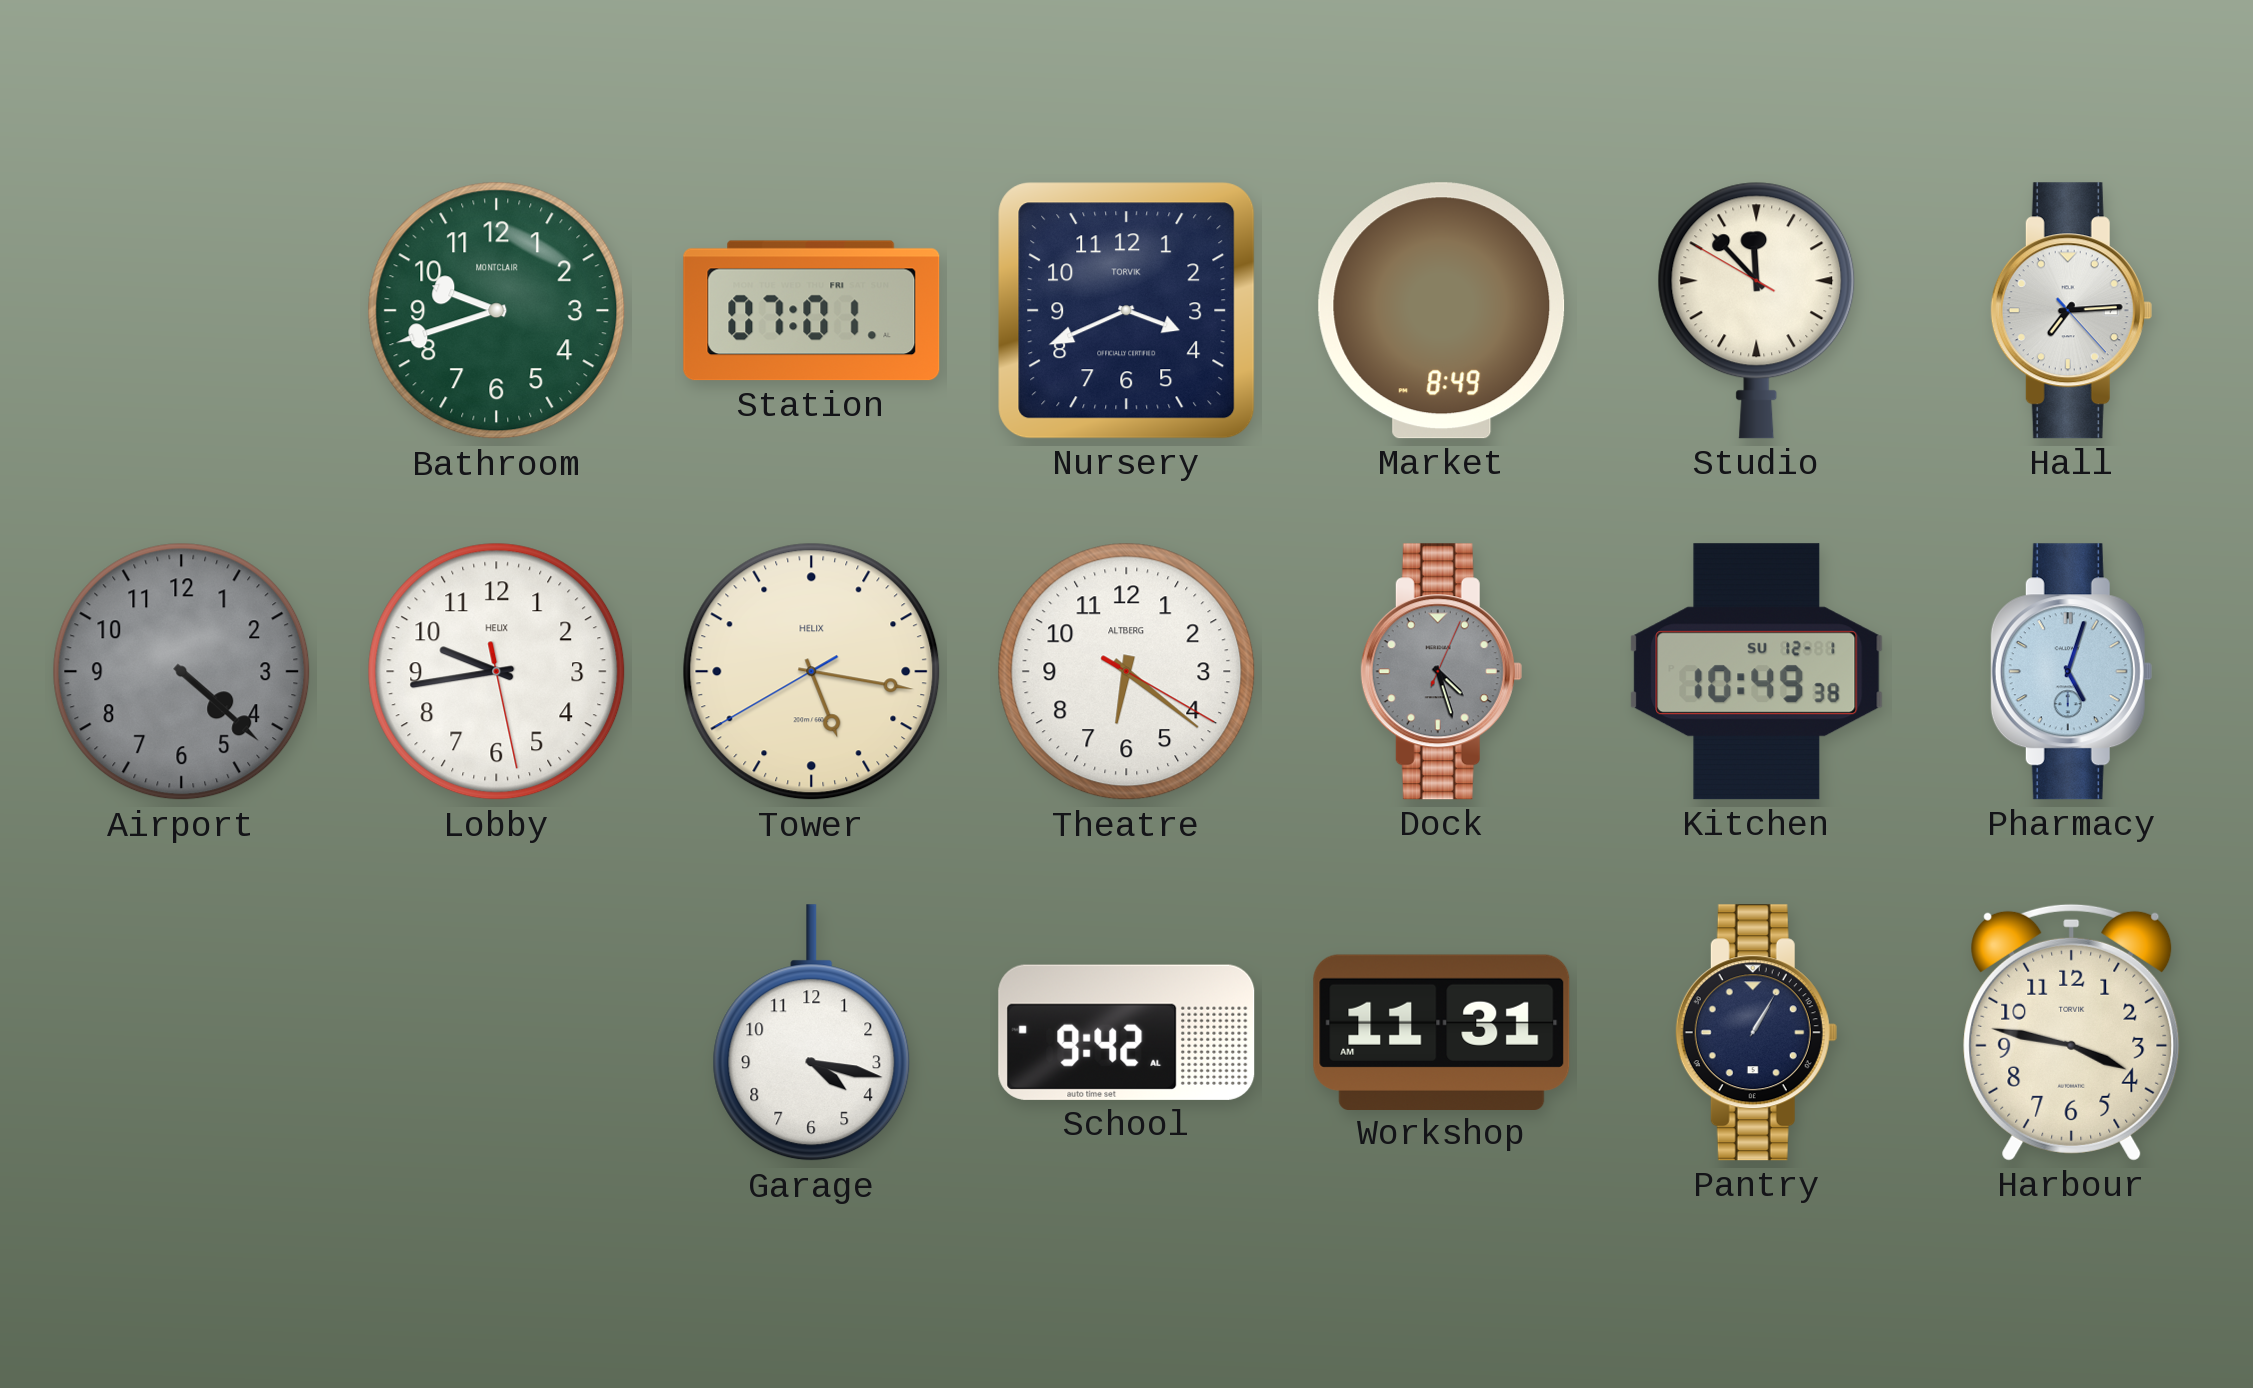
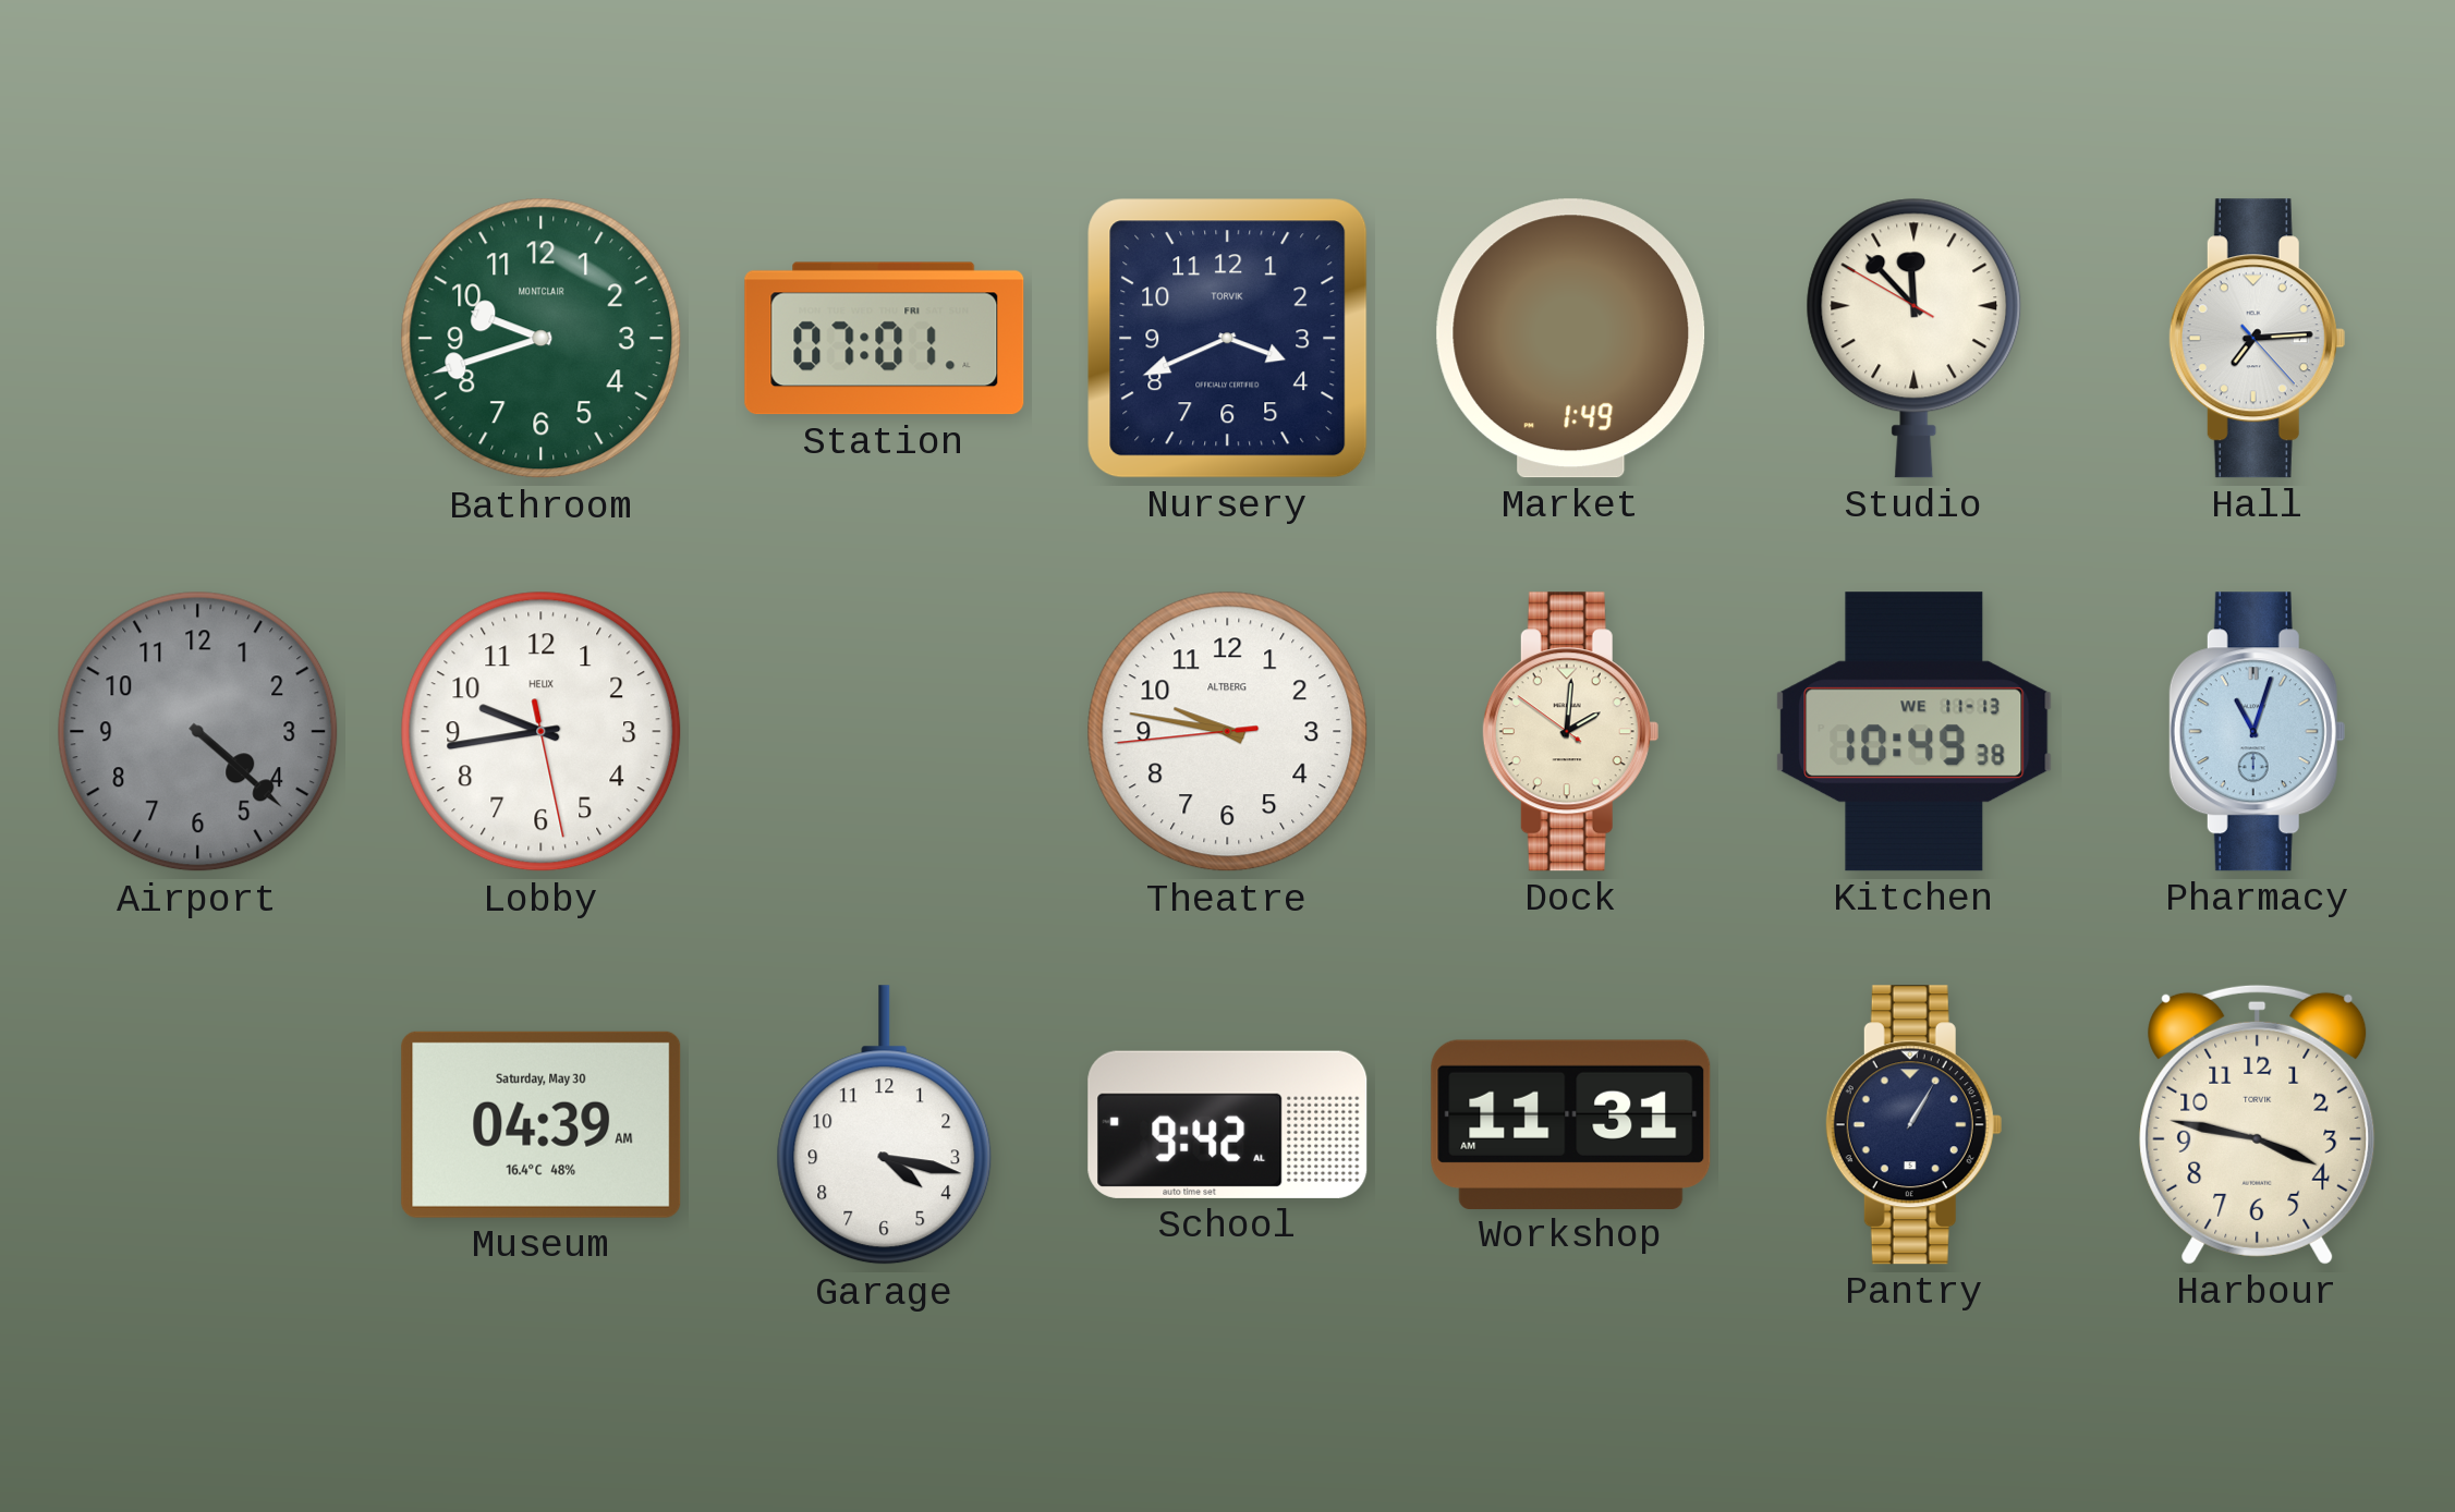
Market: 8:49 -> 1:49 (1571, 339)
Tower: 5:16 -> none (812, 672)
Theatre: 6:21 -> 9:46 (1228, 732)
Dock: 4:27 -> 2:00 (1570, 732)
Dock dial: grey -> cream (1570, 732)
Kitchen date: SU 12-1 -> WE 11-13 (1915, 732)
Pharmacy: 5:03 -> 11:03 (2257, 732)
Museum: none -> 04:39 (542, 1124)
